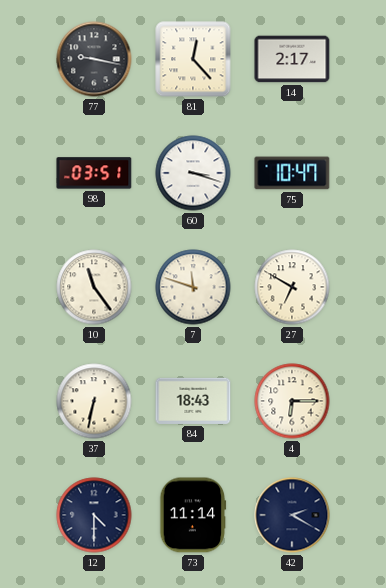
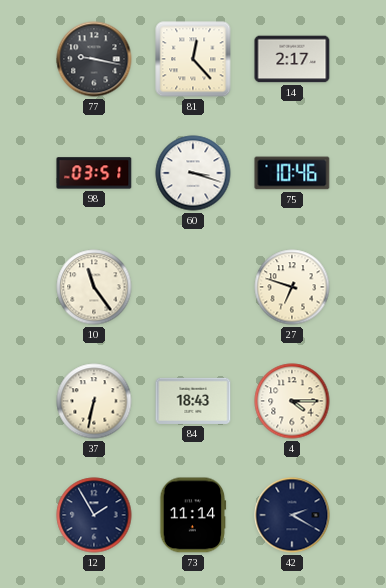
75: 10:47 -> 10:46 (292, 173)
7: 11:48 -> none (193, 287)
27: 6:50 -> 6:48 (292, 287)
4: 6:15 -> 4:15 (292, 401)
12: 4:30 -> 1:55 (94, 515)
